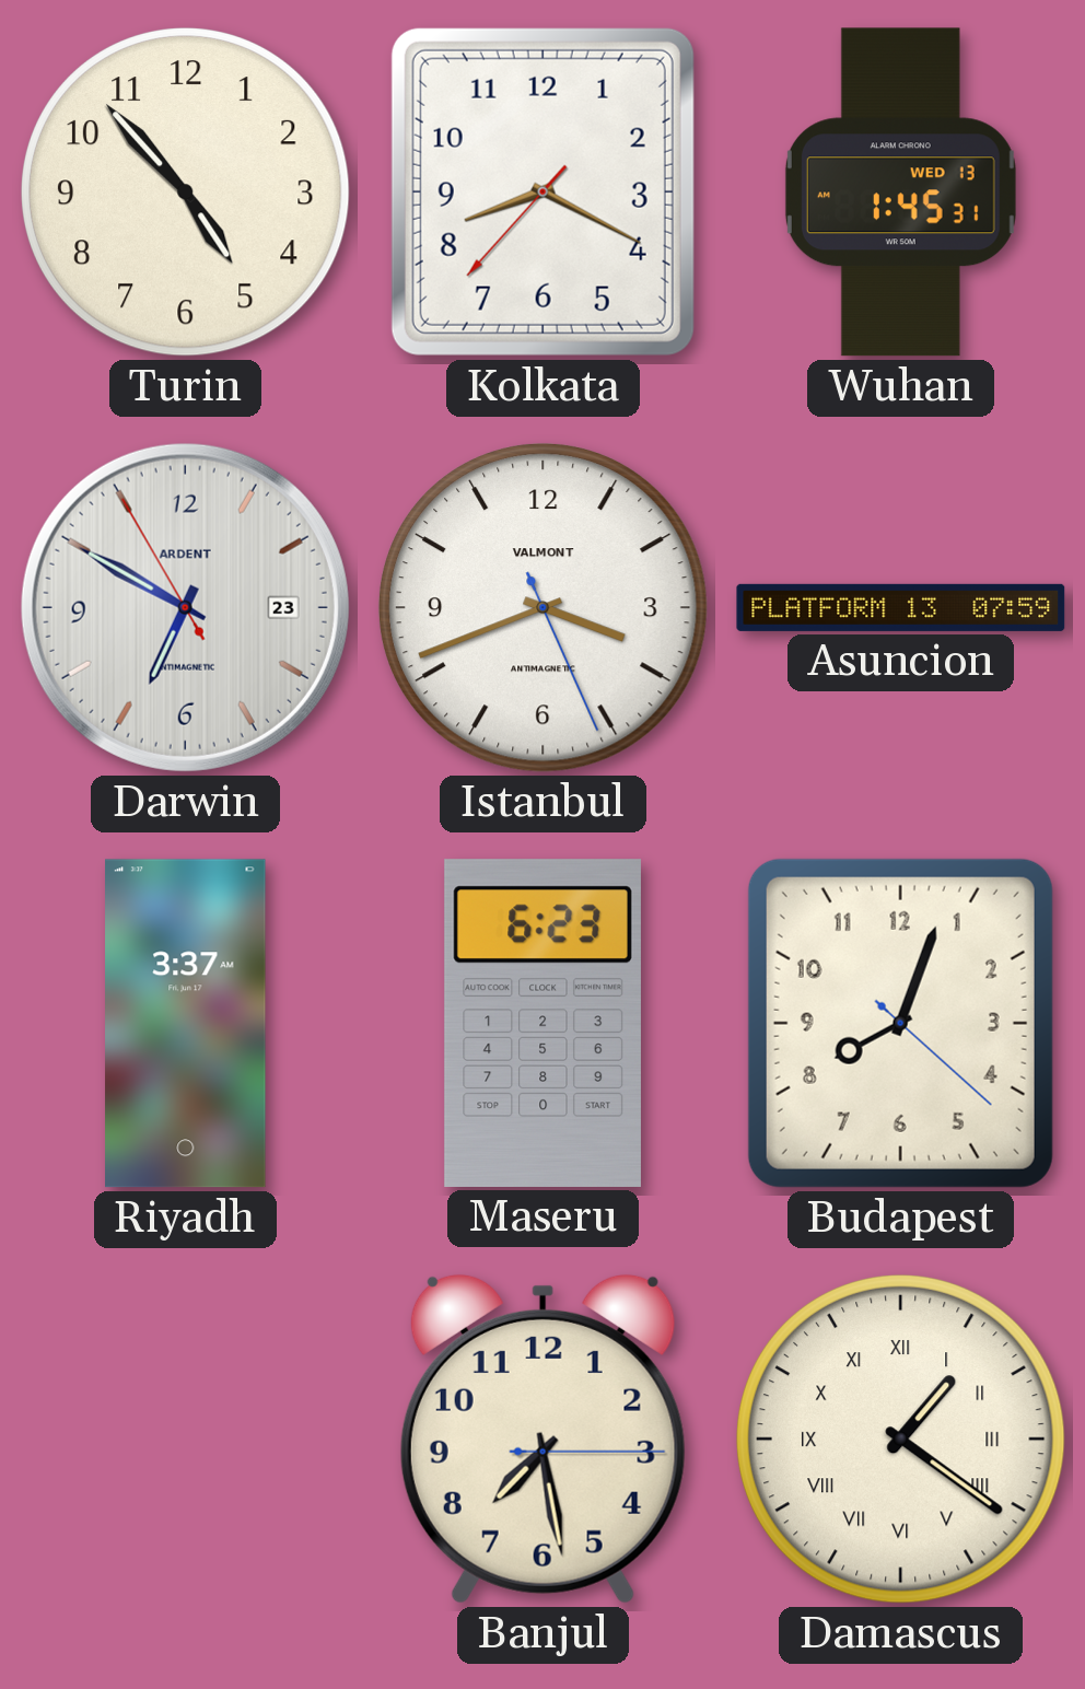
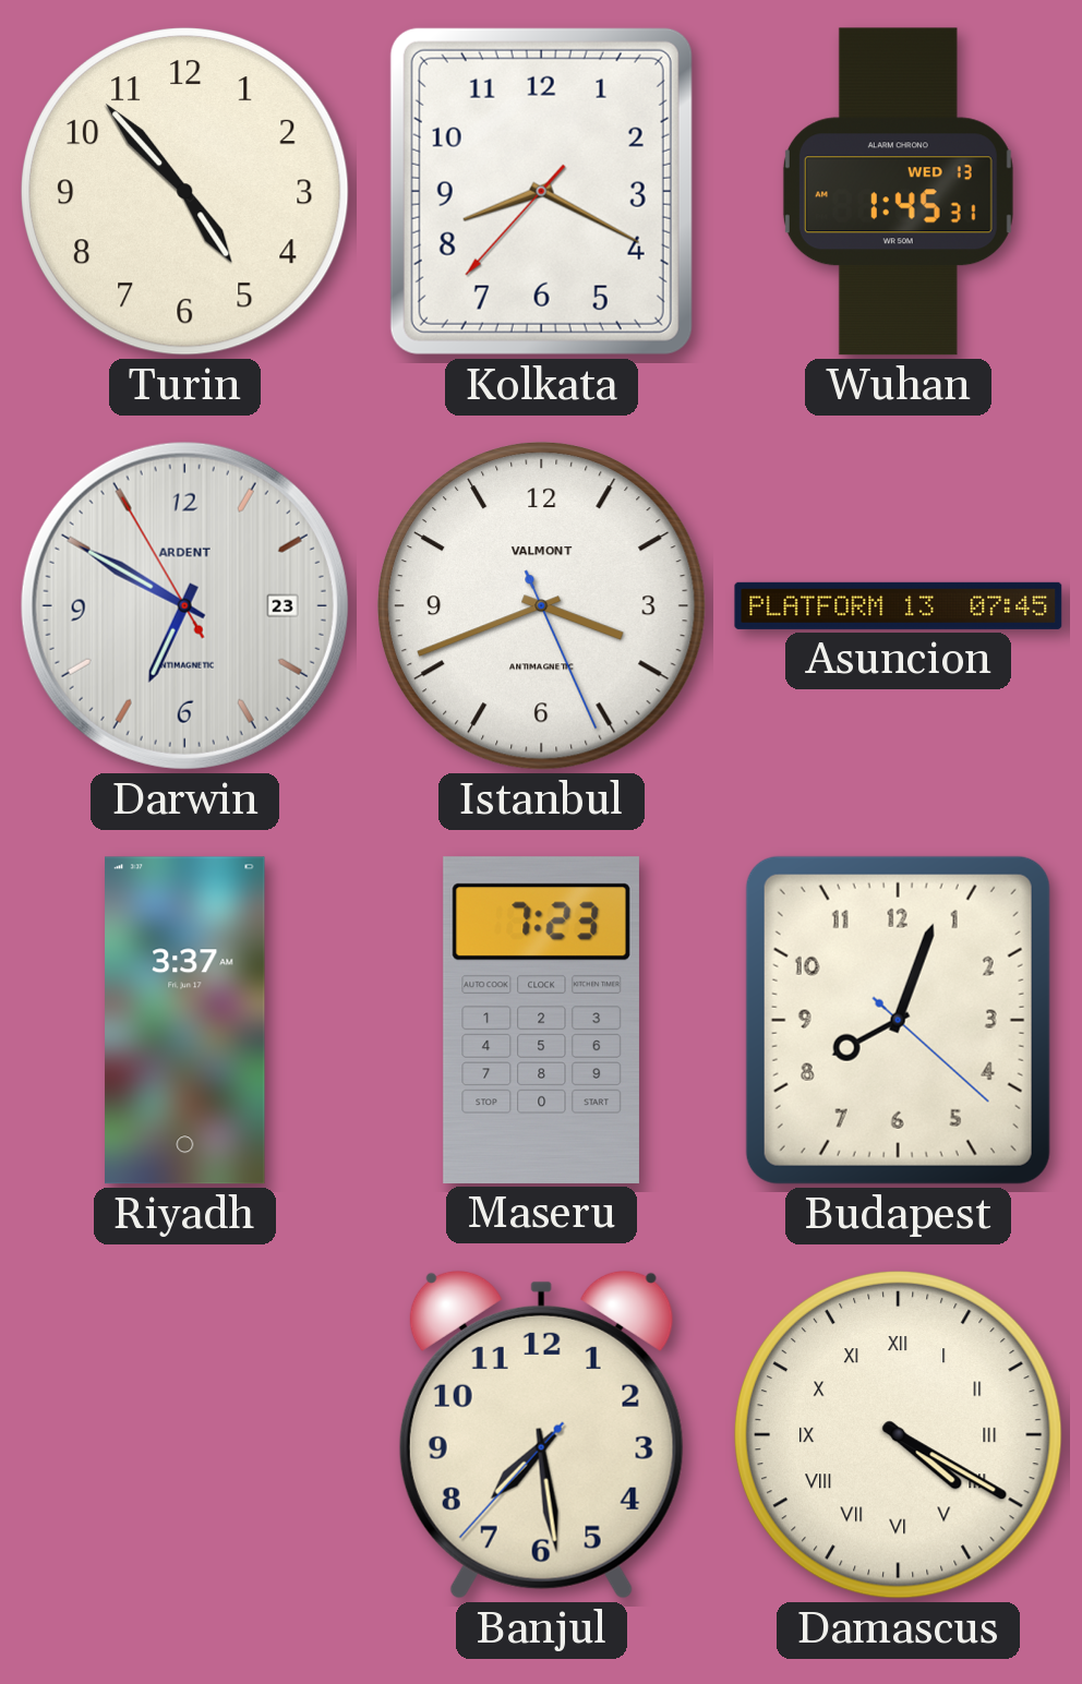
Asuncion: 07:59 -> 07:45 (899, 605)
Maseru: 6:23 -> 7:23 (541, 1020)
Banjul: 7:28:15 -> 7:28:37 (541, 1434)
Damascus: 1:21 -> 4:20 (898, 1434)
